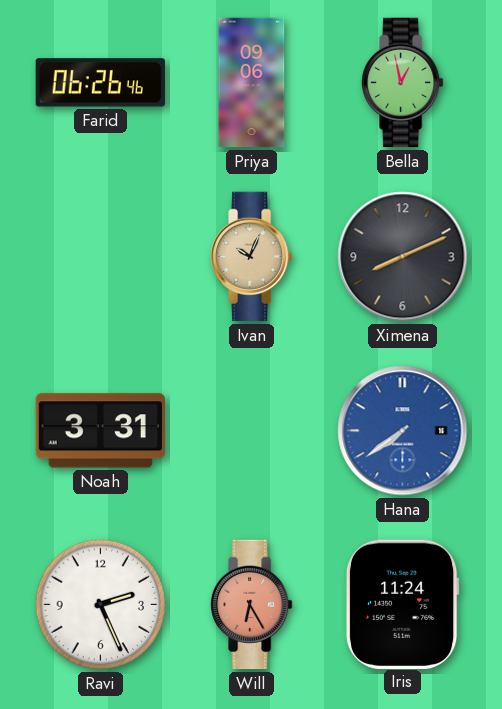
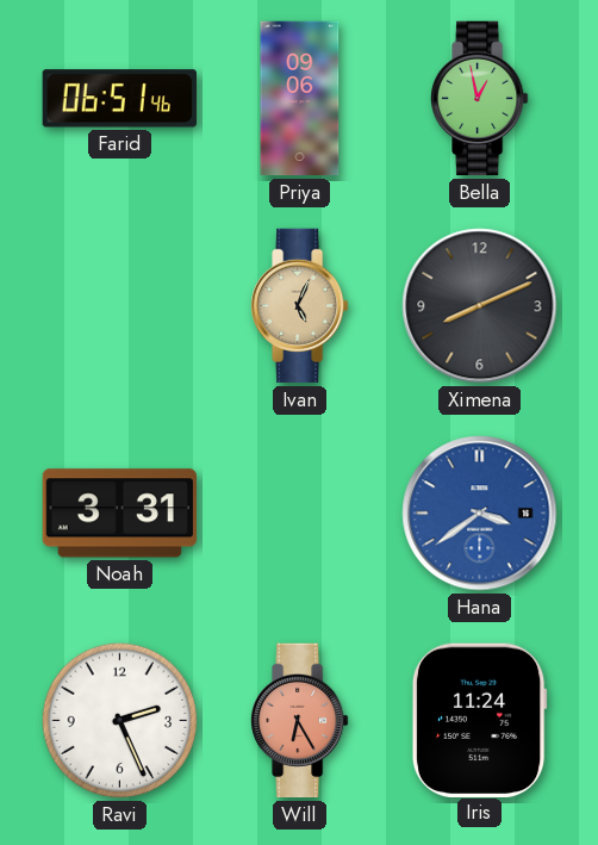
Farid: 06:26 -> 06:51 (119, 99)
Ivan: 10:04 -> 5:04 (300, 306)
Hana: 7:39 -> 3:39 (480, 514)
